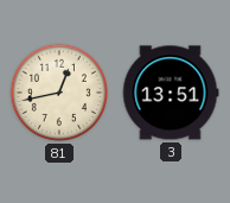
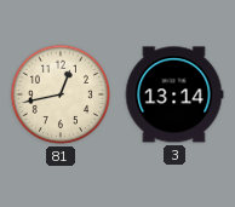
3: 13:51 -> 13:14 (174, 94)
